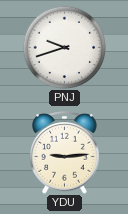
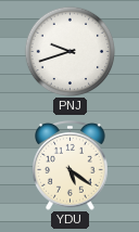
YDU: 9:14 -> 5:21 (71, 166)
